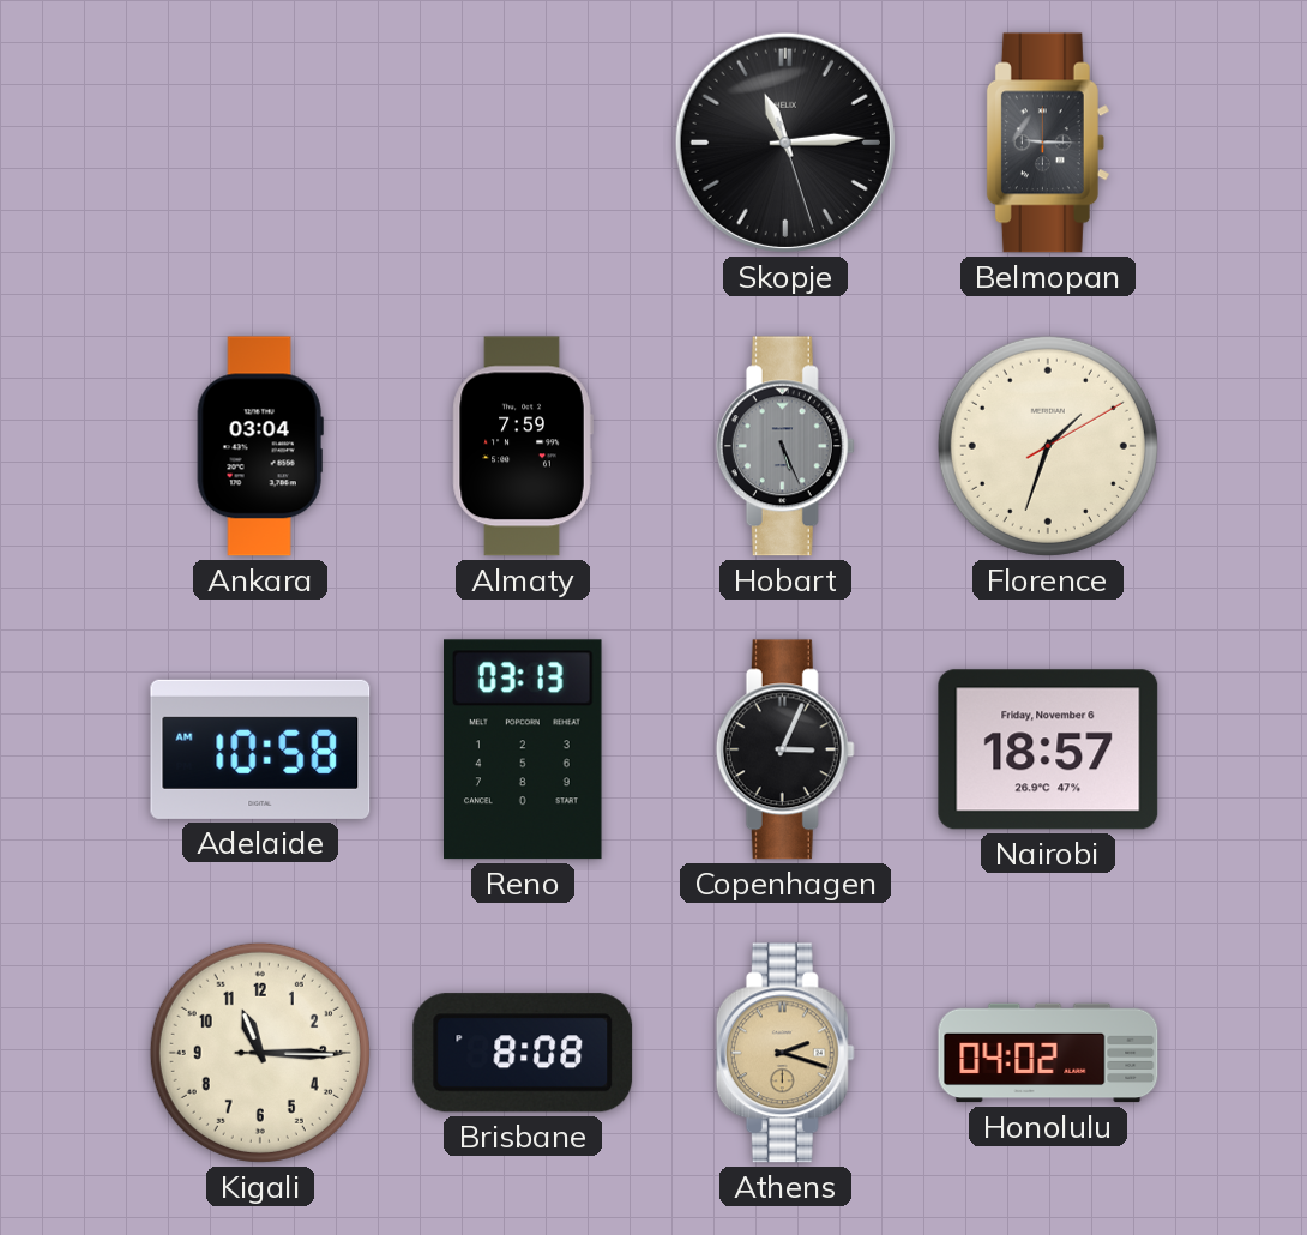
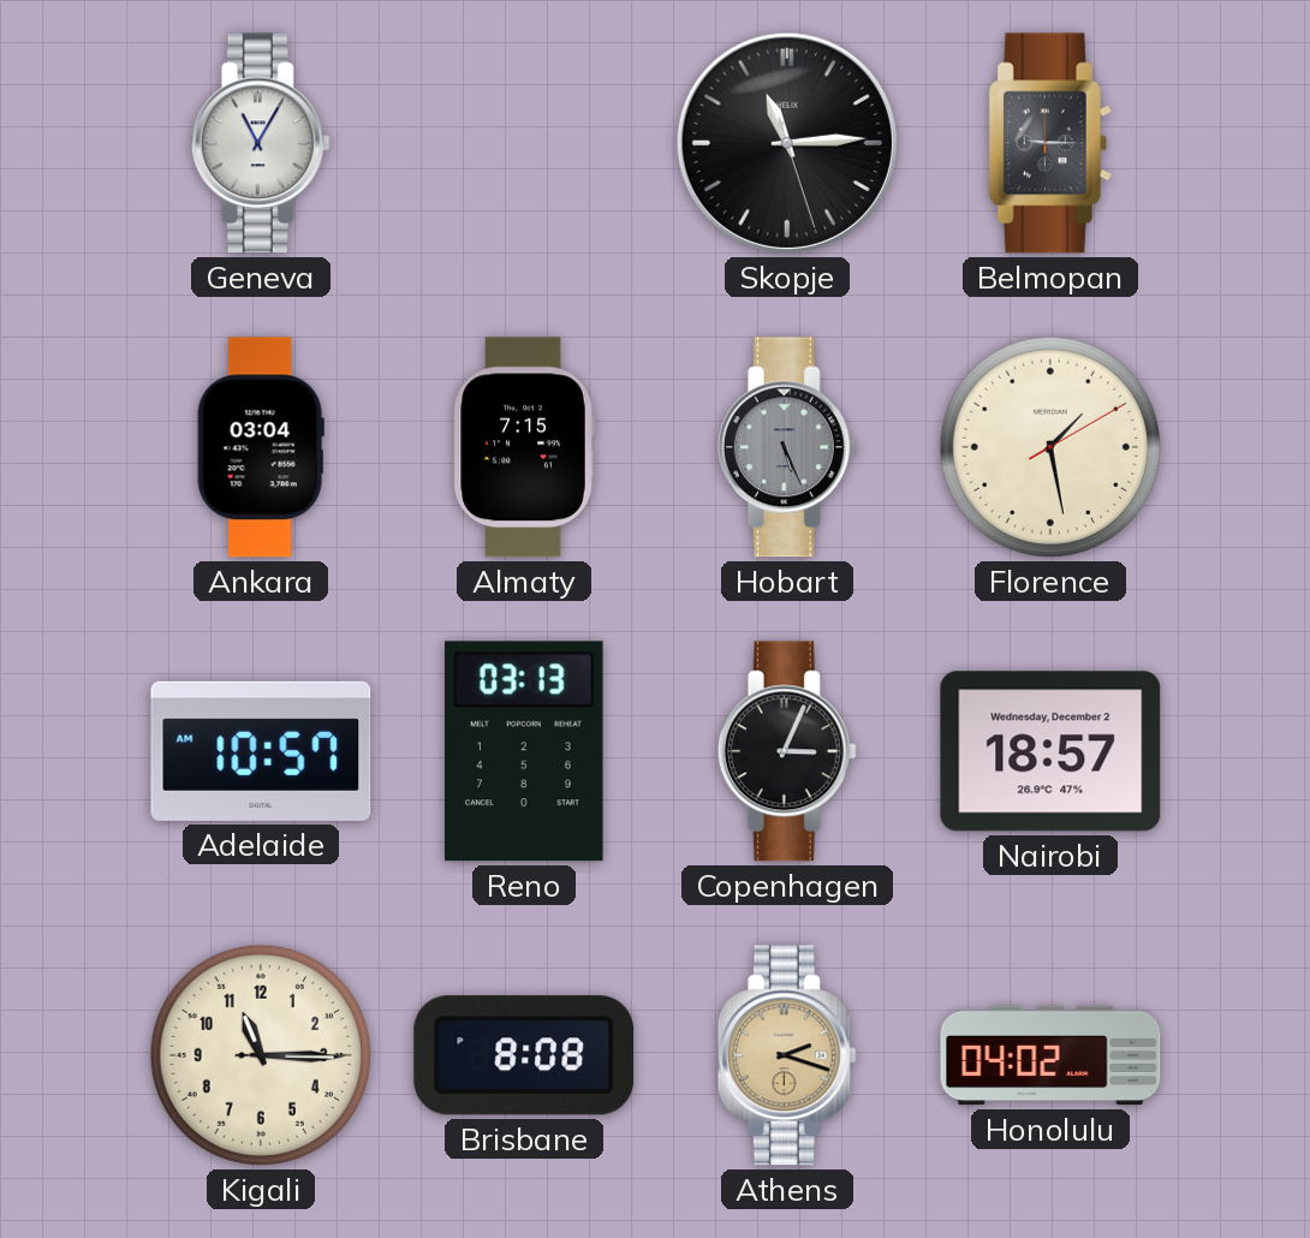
Geneva: none -> 11:05 (261, 143)
Almaty: 7:59 -> 7:15 (524, 447)
Florence: 1:33 -> 1:28 (1050, 447)
Adelaide: 10:58 -> 10:57 (261, 751)
Nairobi date: Friday, November 6 -> Wednesday, December 2 (1050, 751)
